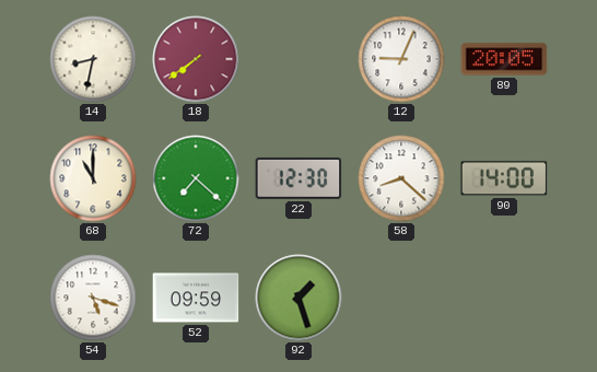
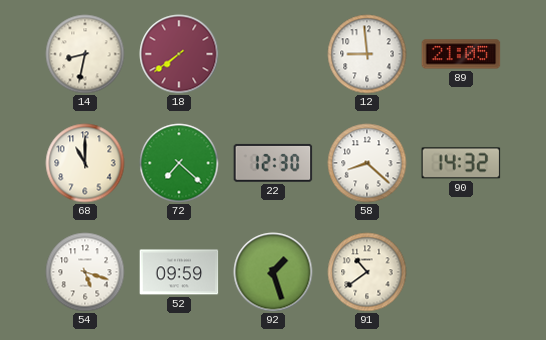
12: 9:04 -> 8:59 (367, 54)
89: 20:05 -> 21:05 (461, 54)
90: 14:00 -> 14:32 (461, 163)
91: none -> 10:39 (367, 272)
